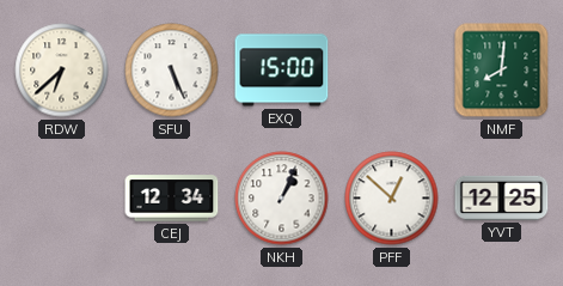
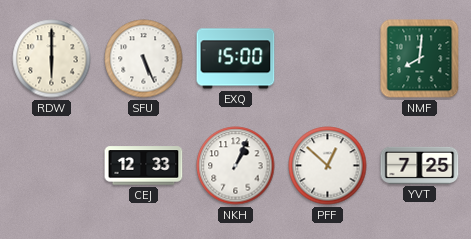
RDW: 6:38 -> 6:00 (52, 59)
CEJ: 12:34 -> 12:33 (144, 166)
YVT: 12:25 -> 7:25 (420, 165)
